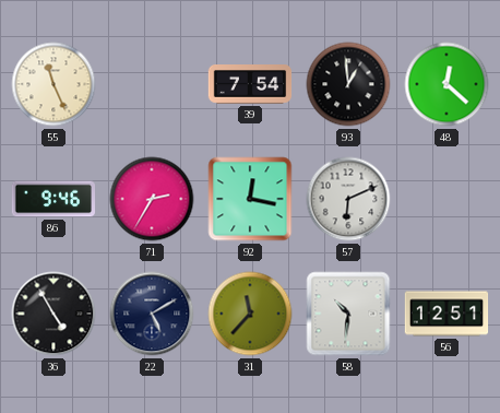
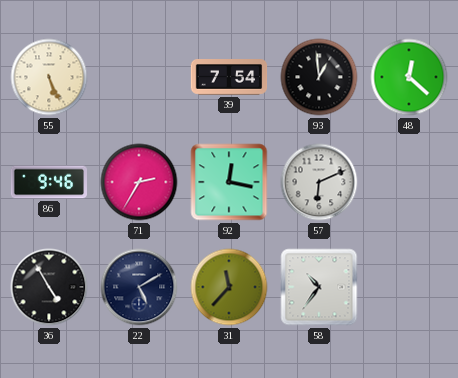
55: 11:26 -> 5:26 (49, 77)
58: 10:31 -> 10:36 (319, 287)
56: 12:51 -> none (447, 314)
